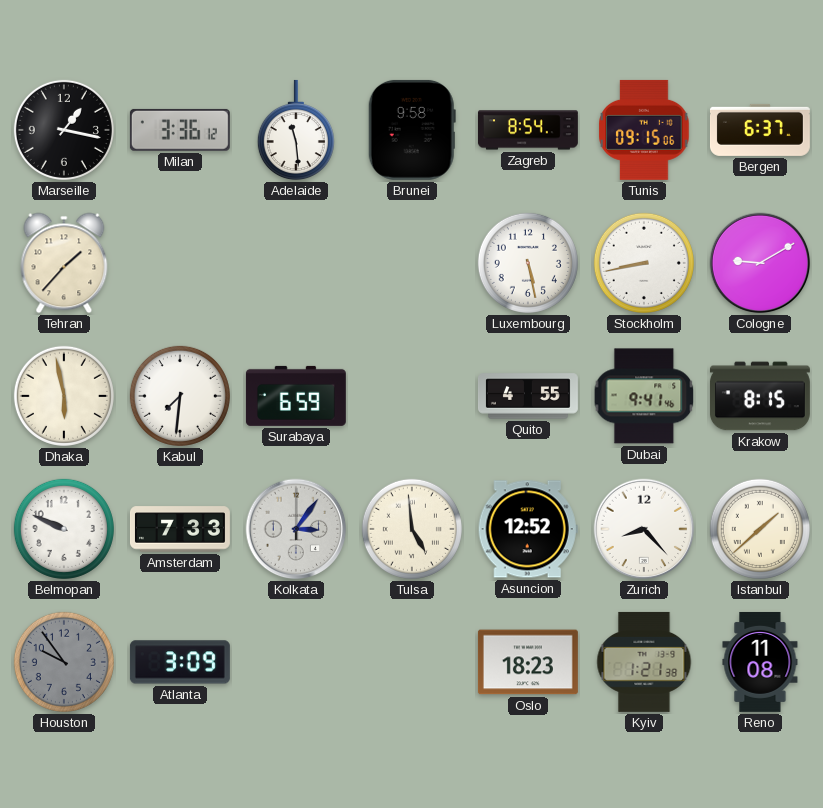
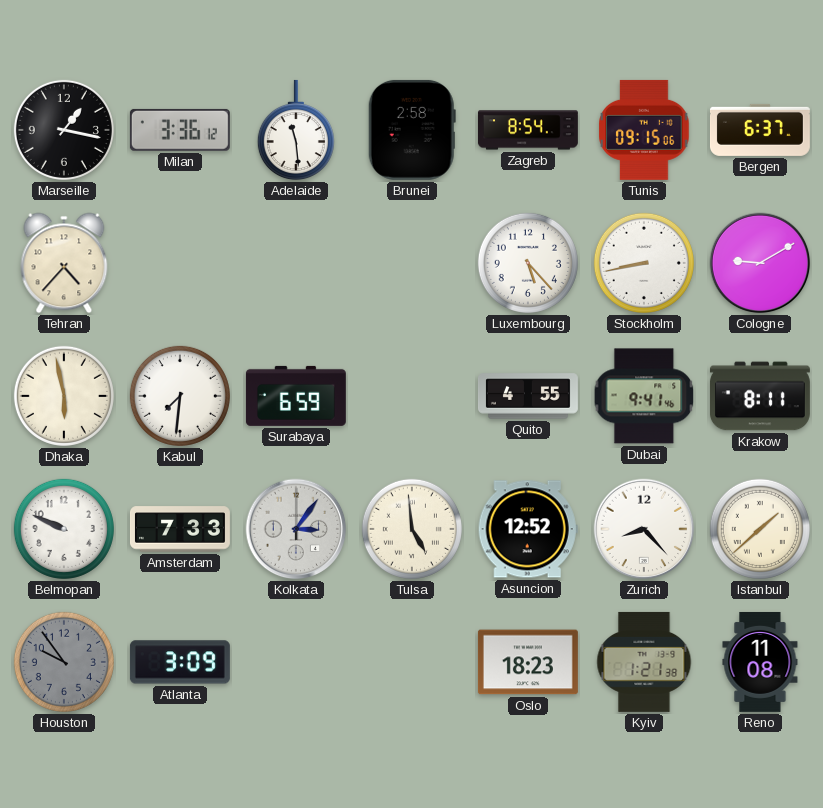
Brunei: 9:58 -> 2:58 (412, 130)
Tehran: 1:37 -> 4:37 (64, 263)
Luxembourg: 5:28 -> 5:23 (528, 263)
Krakow: 8:15 -> 8:11 (760, 396)
